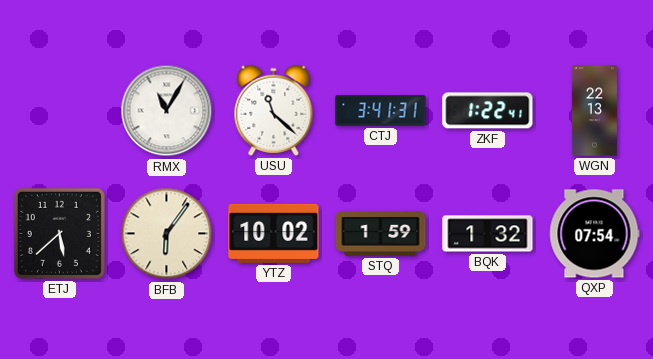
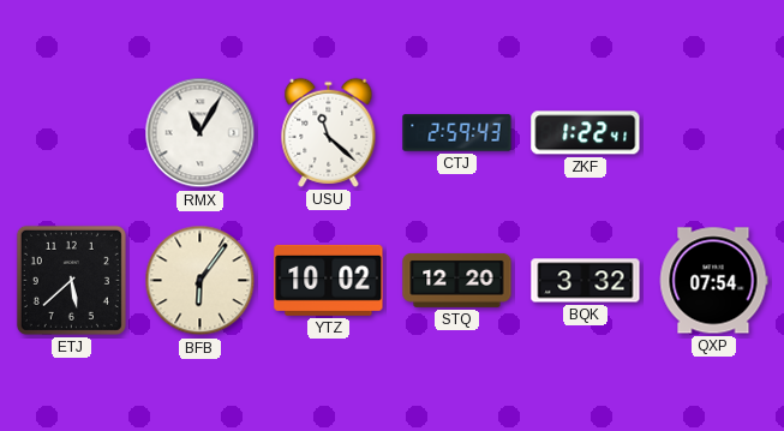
CTJ: 3:41 -> 2:59 (457, 133)
WGN: 22:13 -> none (594, 111)
STQ: 1:59 -> 12:20 (457, 280)
BQK: 1:32 -> 3:32 (586, 281)
